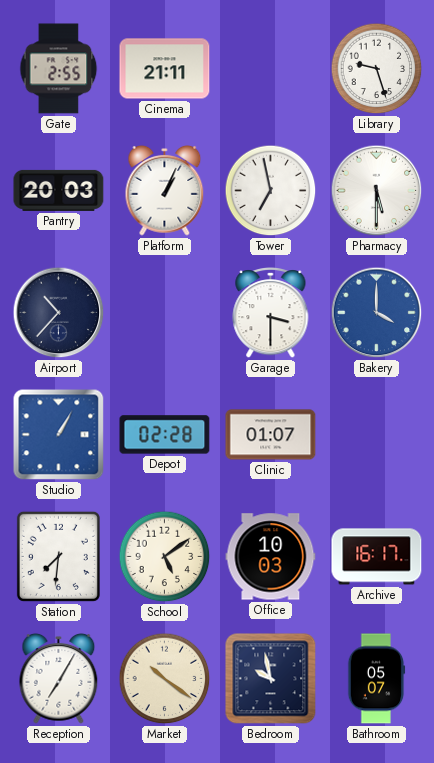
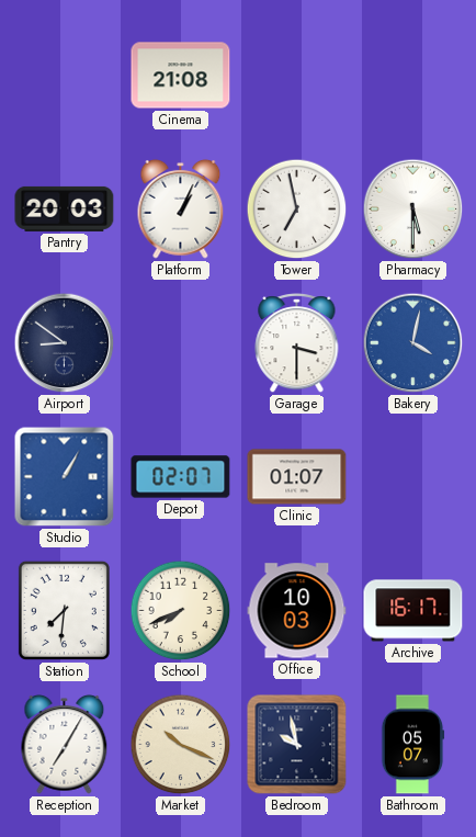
Gate: 2:55 -> none (59, 69)
Cinema: 21:11 -> 21:08 (181, 76)
Library: 9:27 -> none (377, 69)
Airport: 10:37 -> 8:51 (65, 343)
Bakery: 4:00 -> 4:02 (413, 343)
Depot: 02:28 -> 02:07 (181, 477)
School: 5:09 -> 7:41 (181, 611)
Market: 10:21 -> 10:19 (181, 745)
